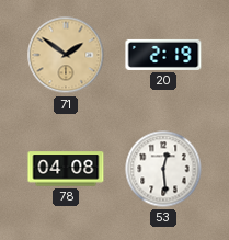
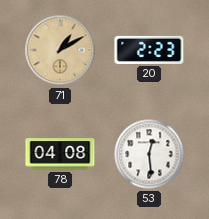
71: 1:51 -> 1:10 (60, 50)
20: 2:19 -> 2:23 (149, 50)
